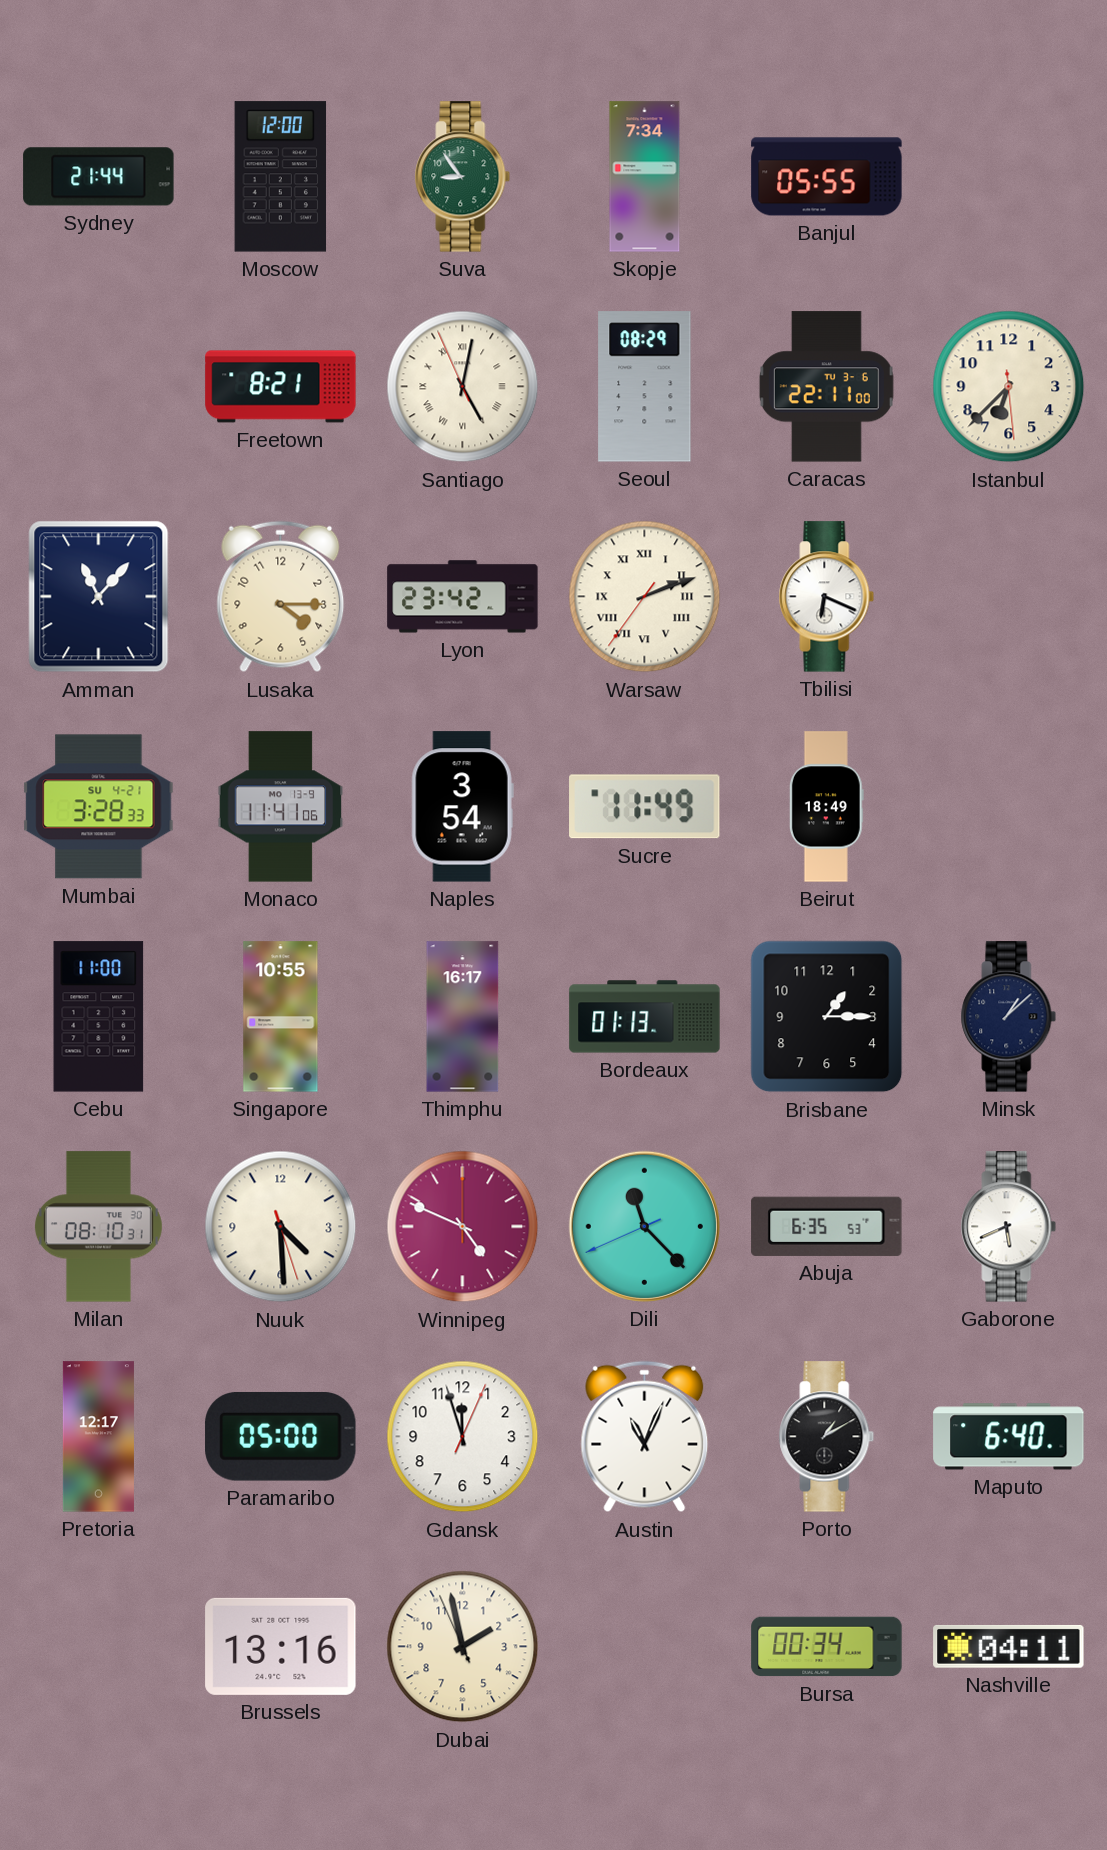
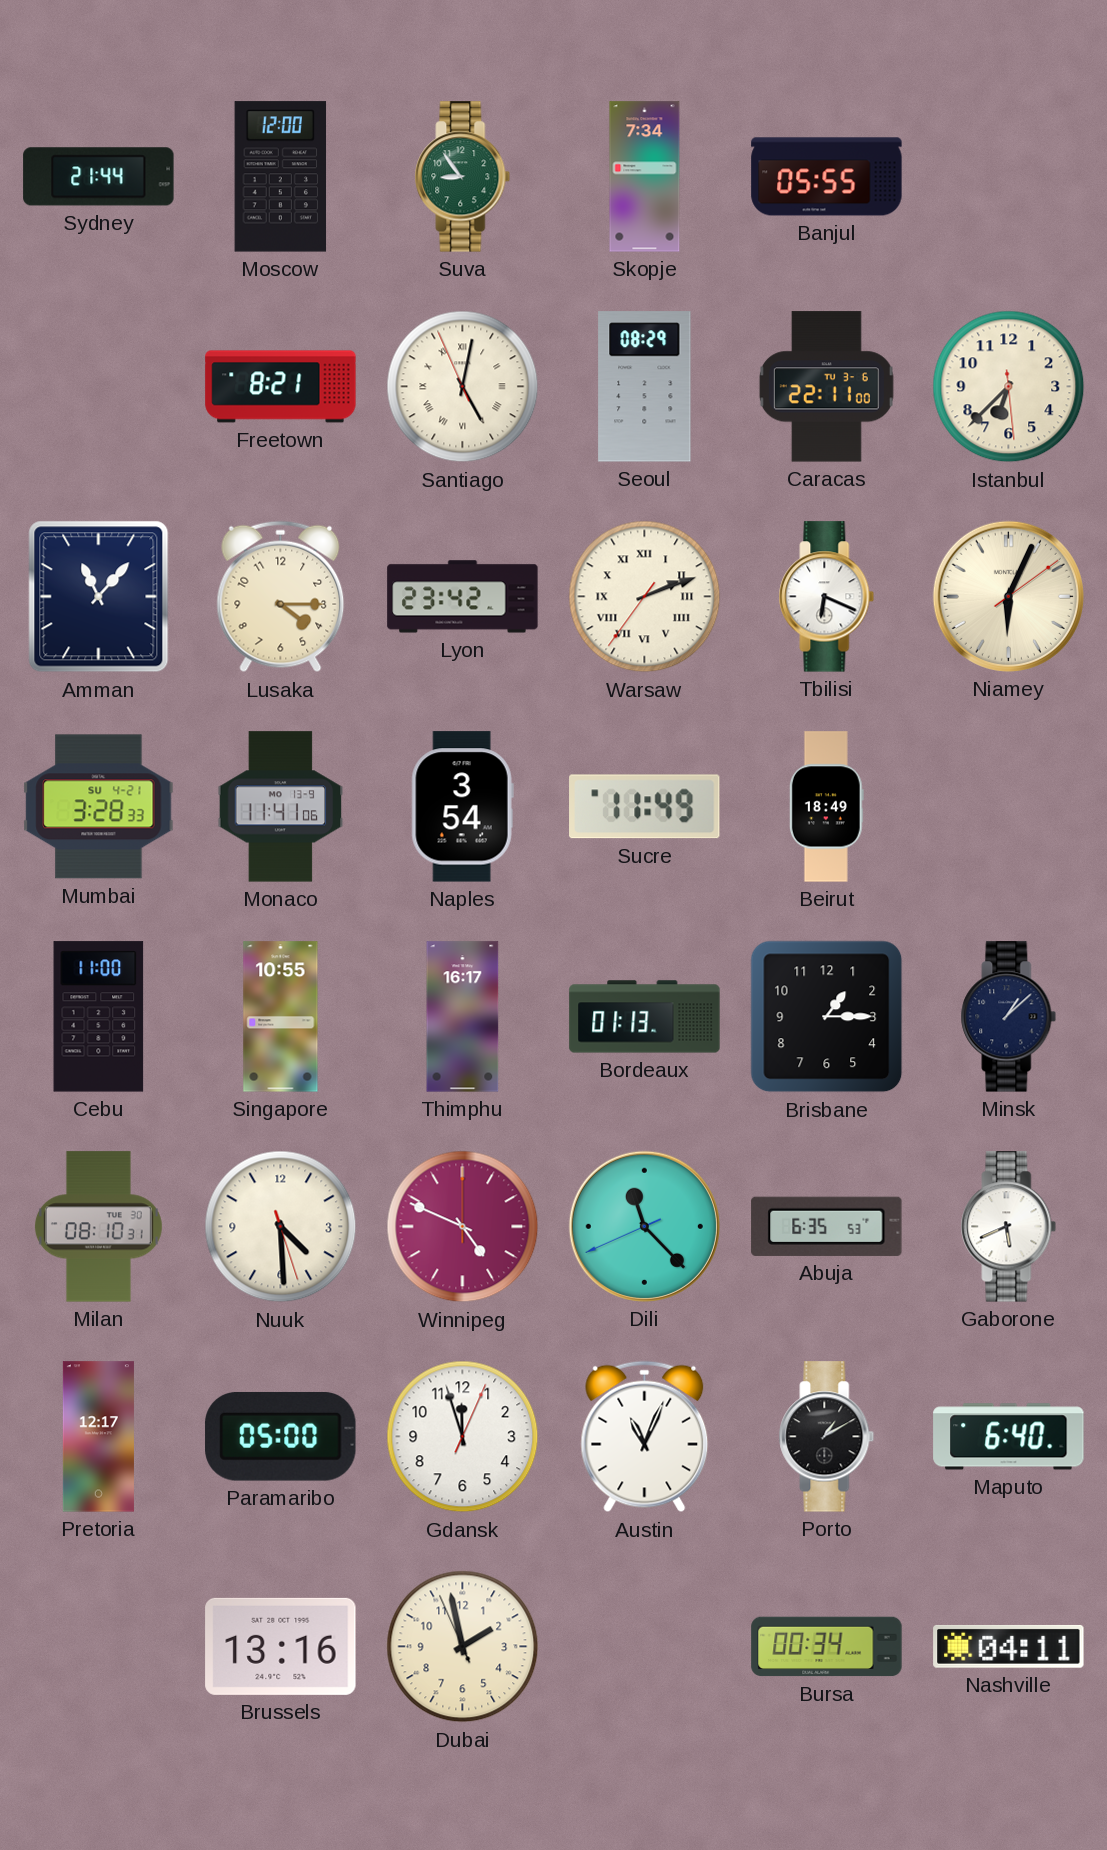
Niamey: none -> 6:04 (1008, 596)
